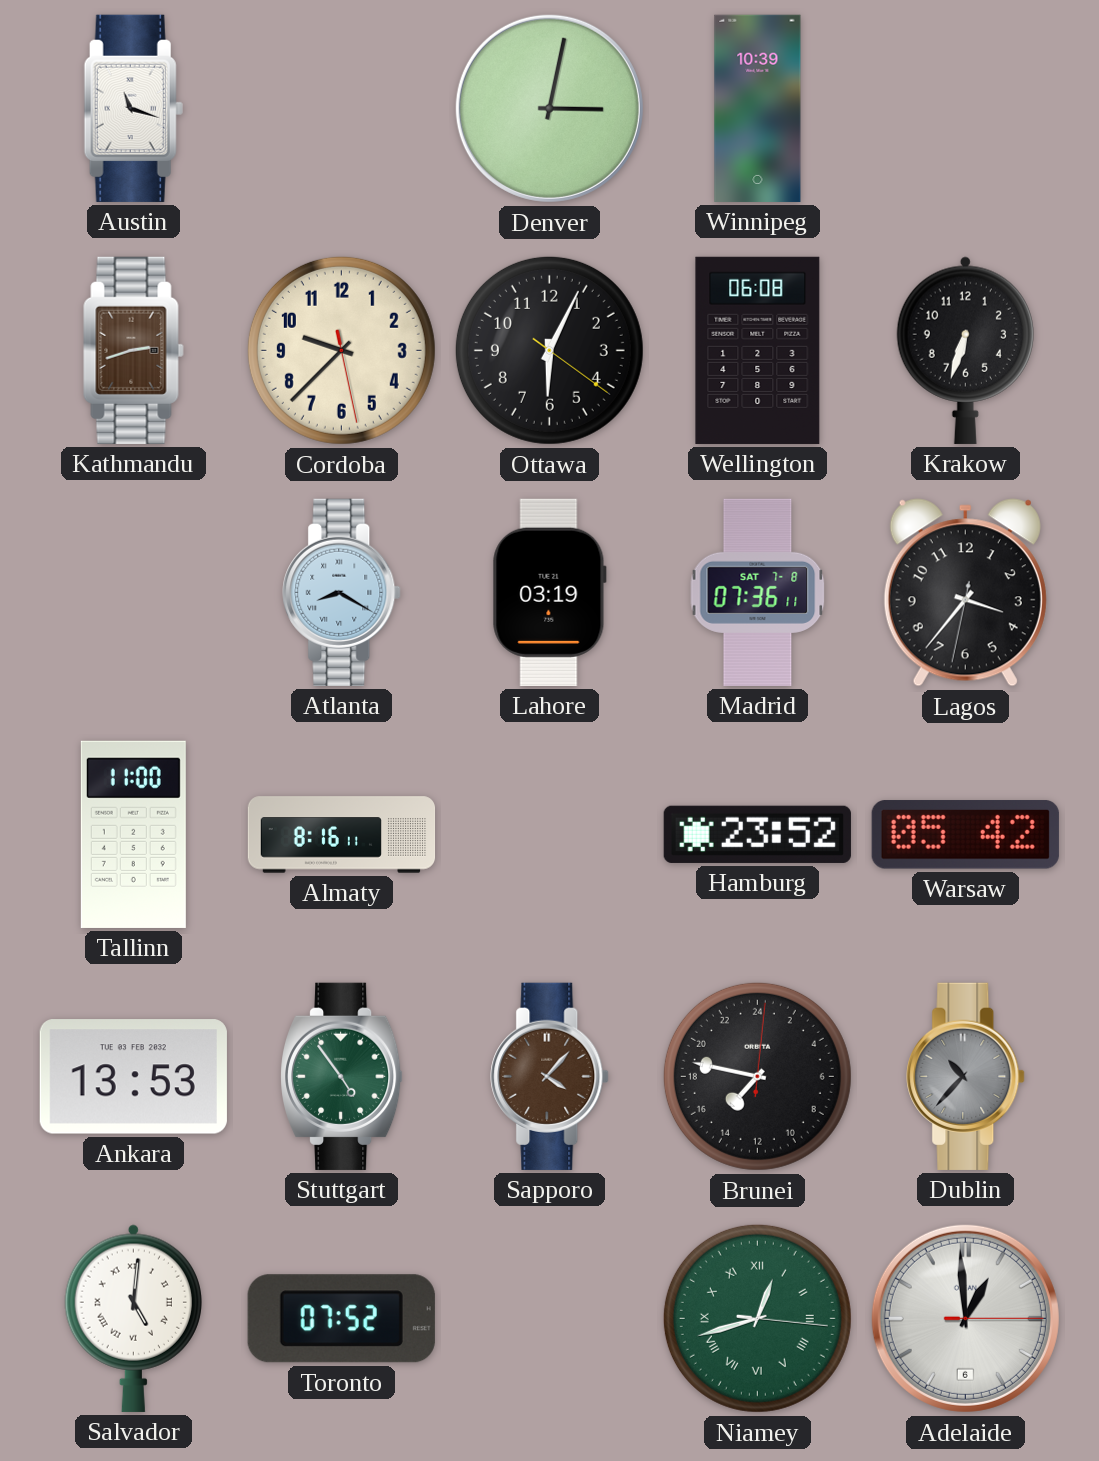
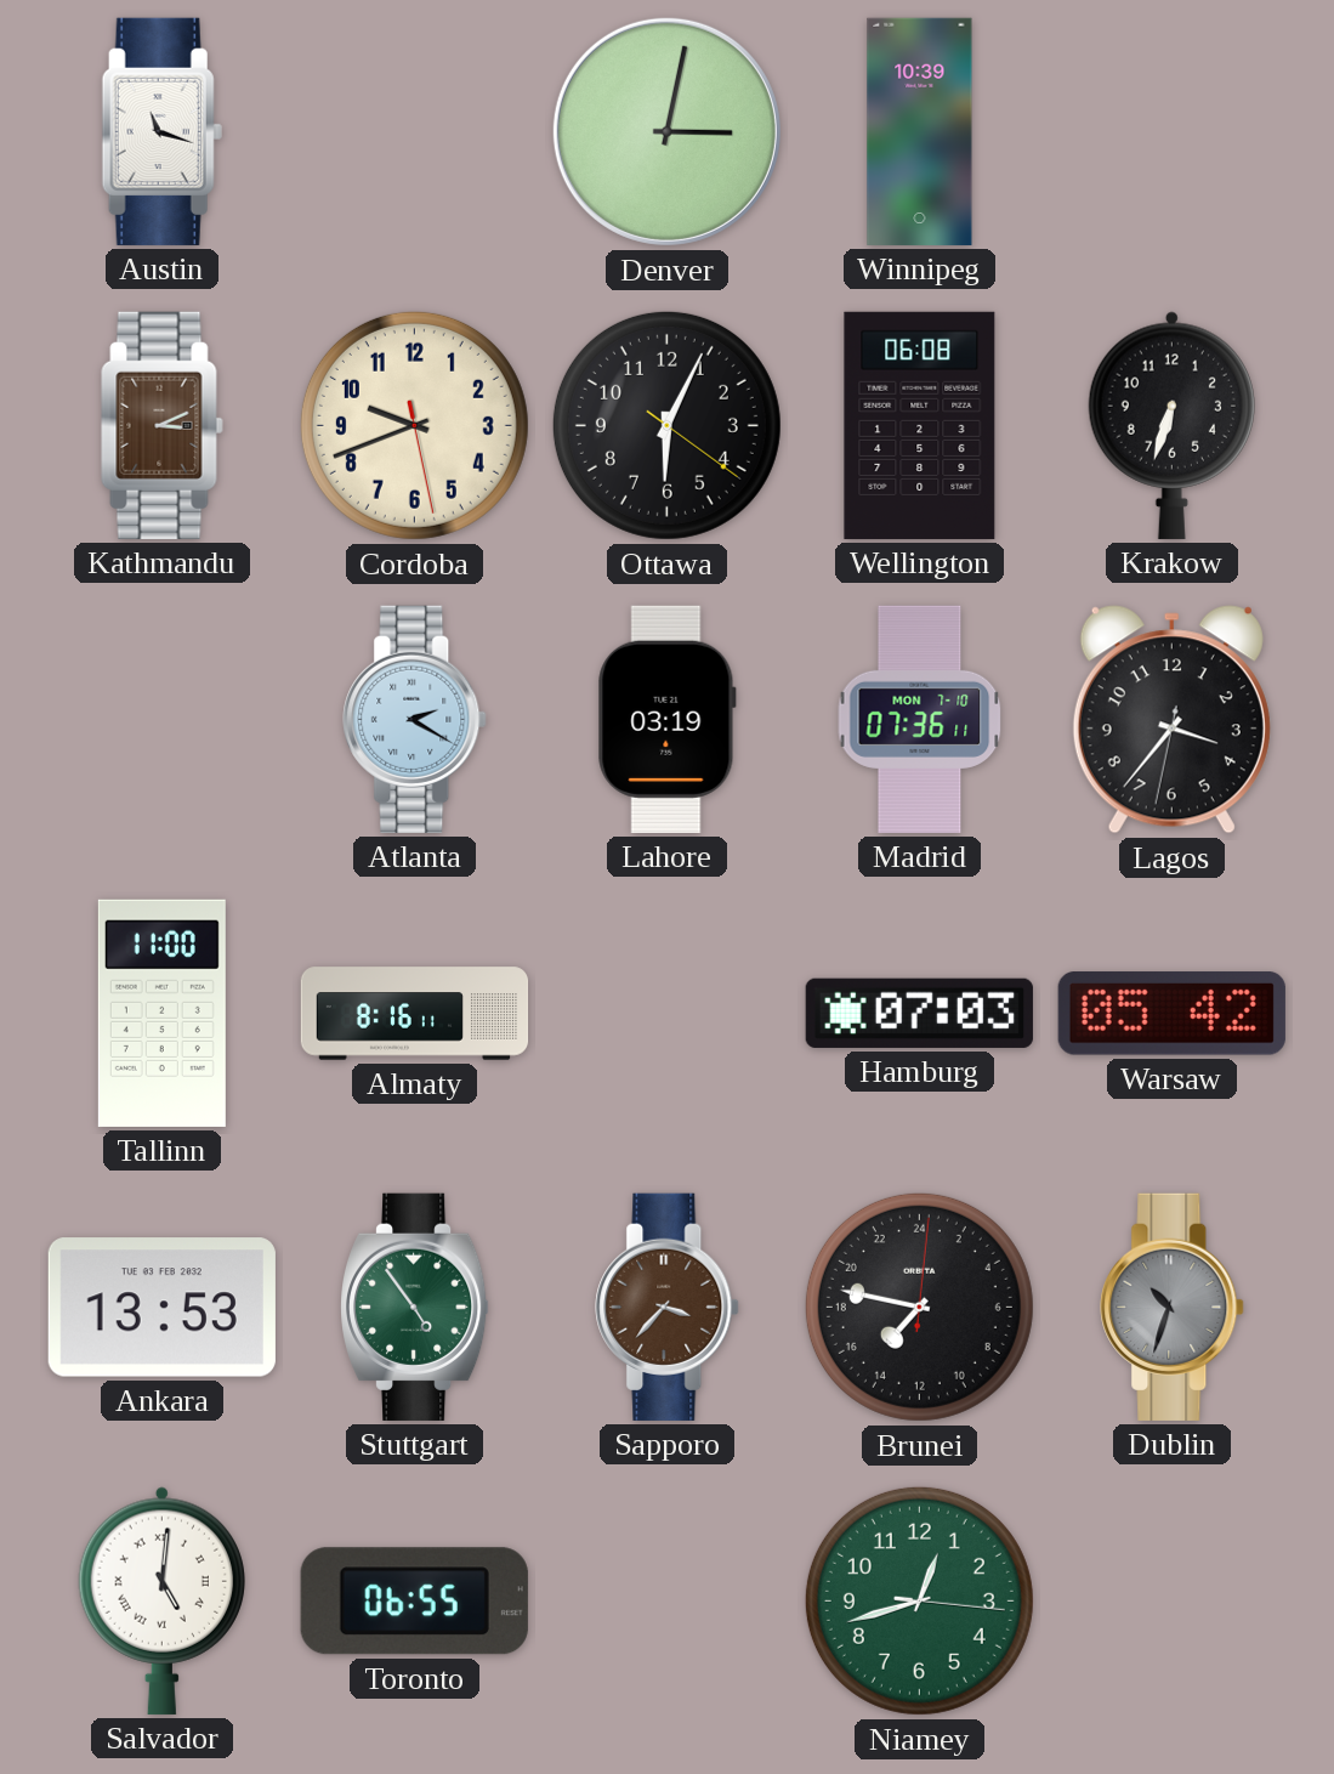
Kathmandu: 2:42 -> 3:11 (163, 425)
Cordoba: 9:37 -> 9:41 (414, 425)
Atlanta: 8:20 -> 2:20 (415, 719)
Madrid date: SAT 7-8 -> MON 7-10 (920, 719)
Hamburg: 23:52 -> 07:03 (919, 1013)
Sapporo: 4:07 -> 3:37 (668, 1307)
Dublin: 10:37 -> 10:33 (1173, 1307)
Toronto: 07:52 -> 06:55 (414, 1602)
Niamey numerals: Roman -> Arabic (919, 1600)
Adelaide: 12:59 -> none (965, 1318)
